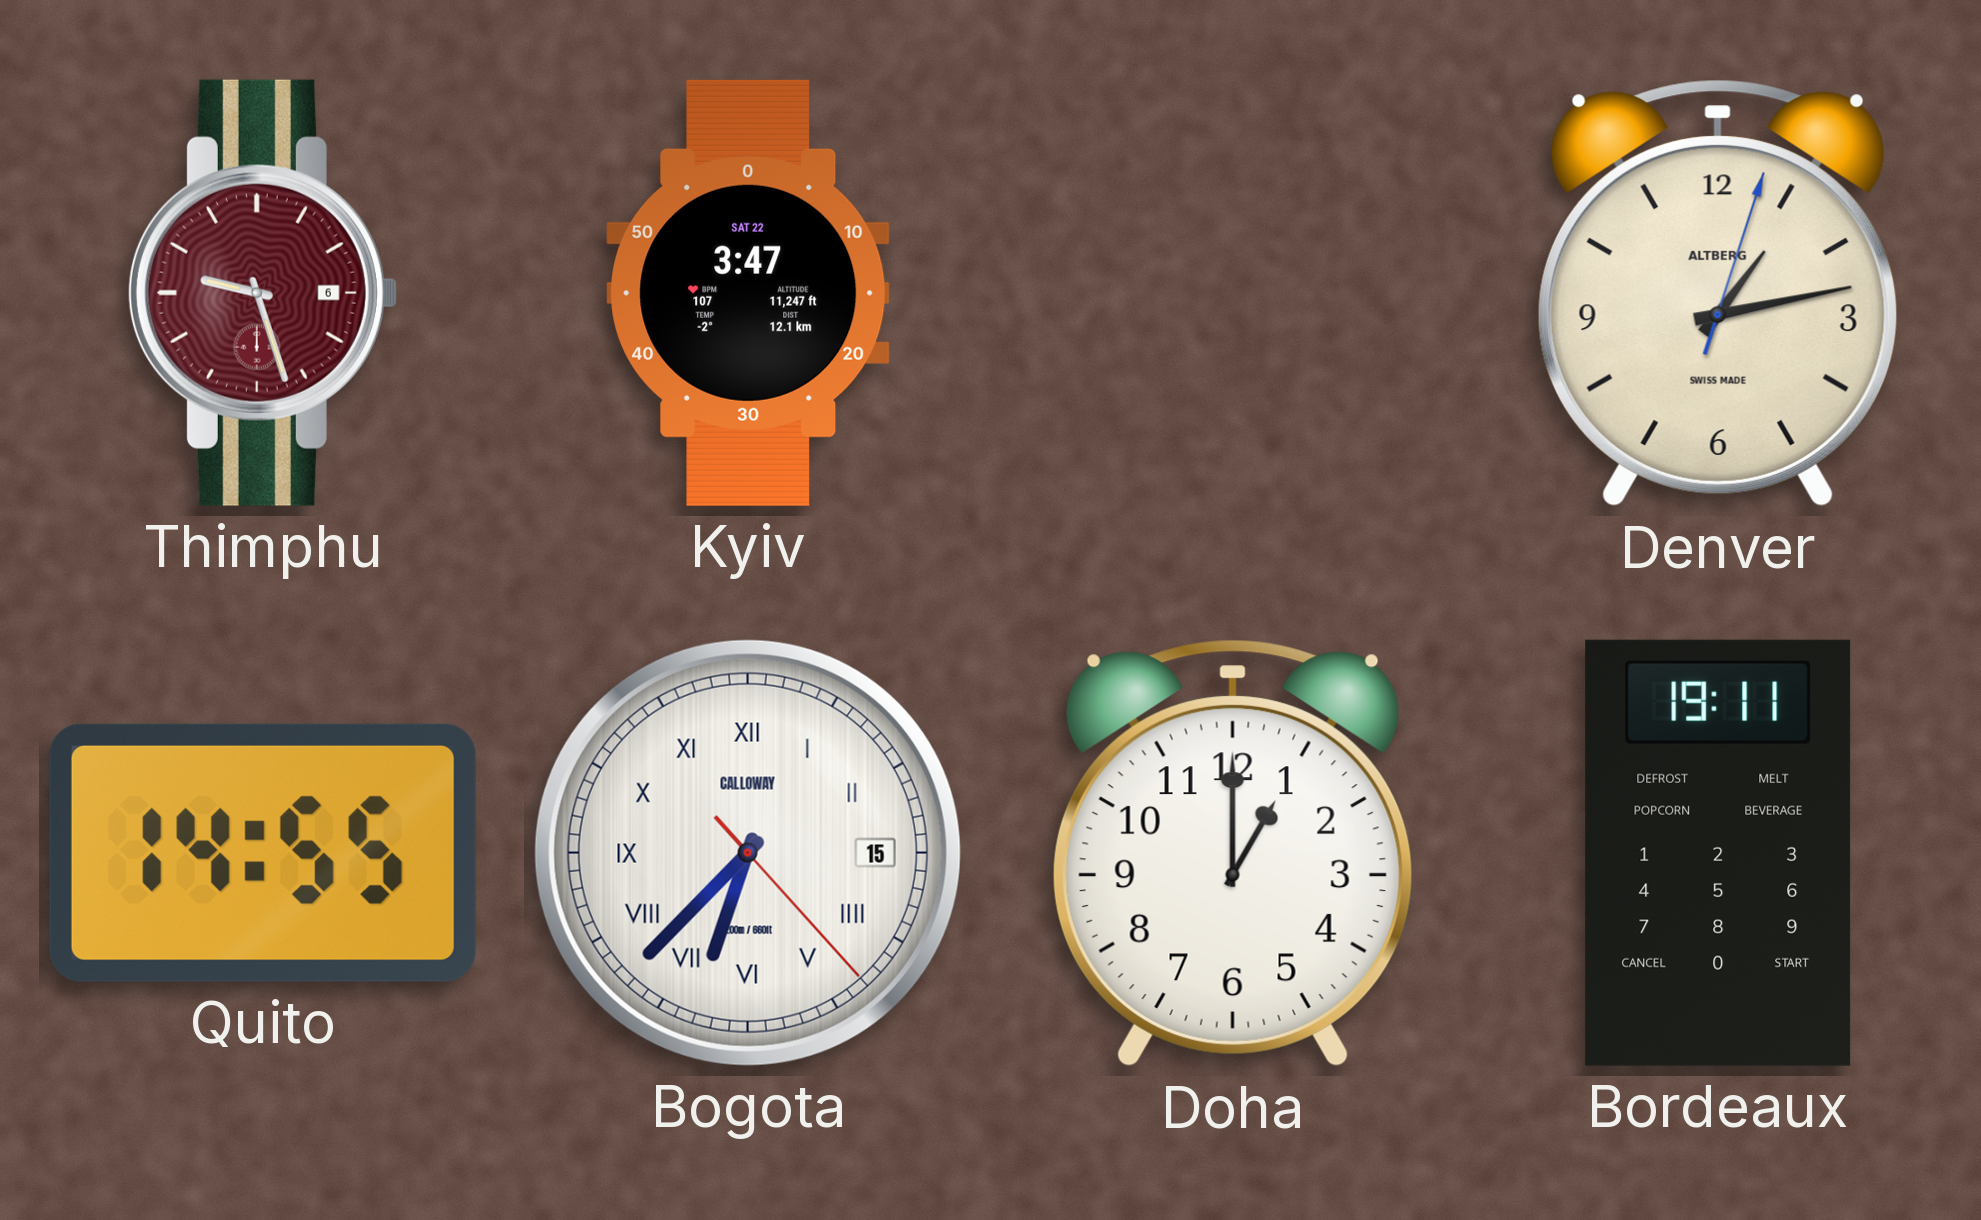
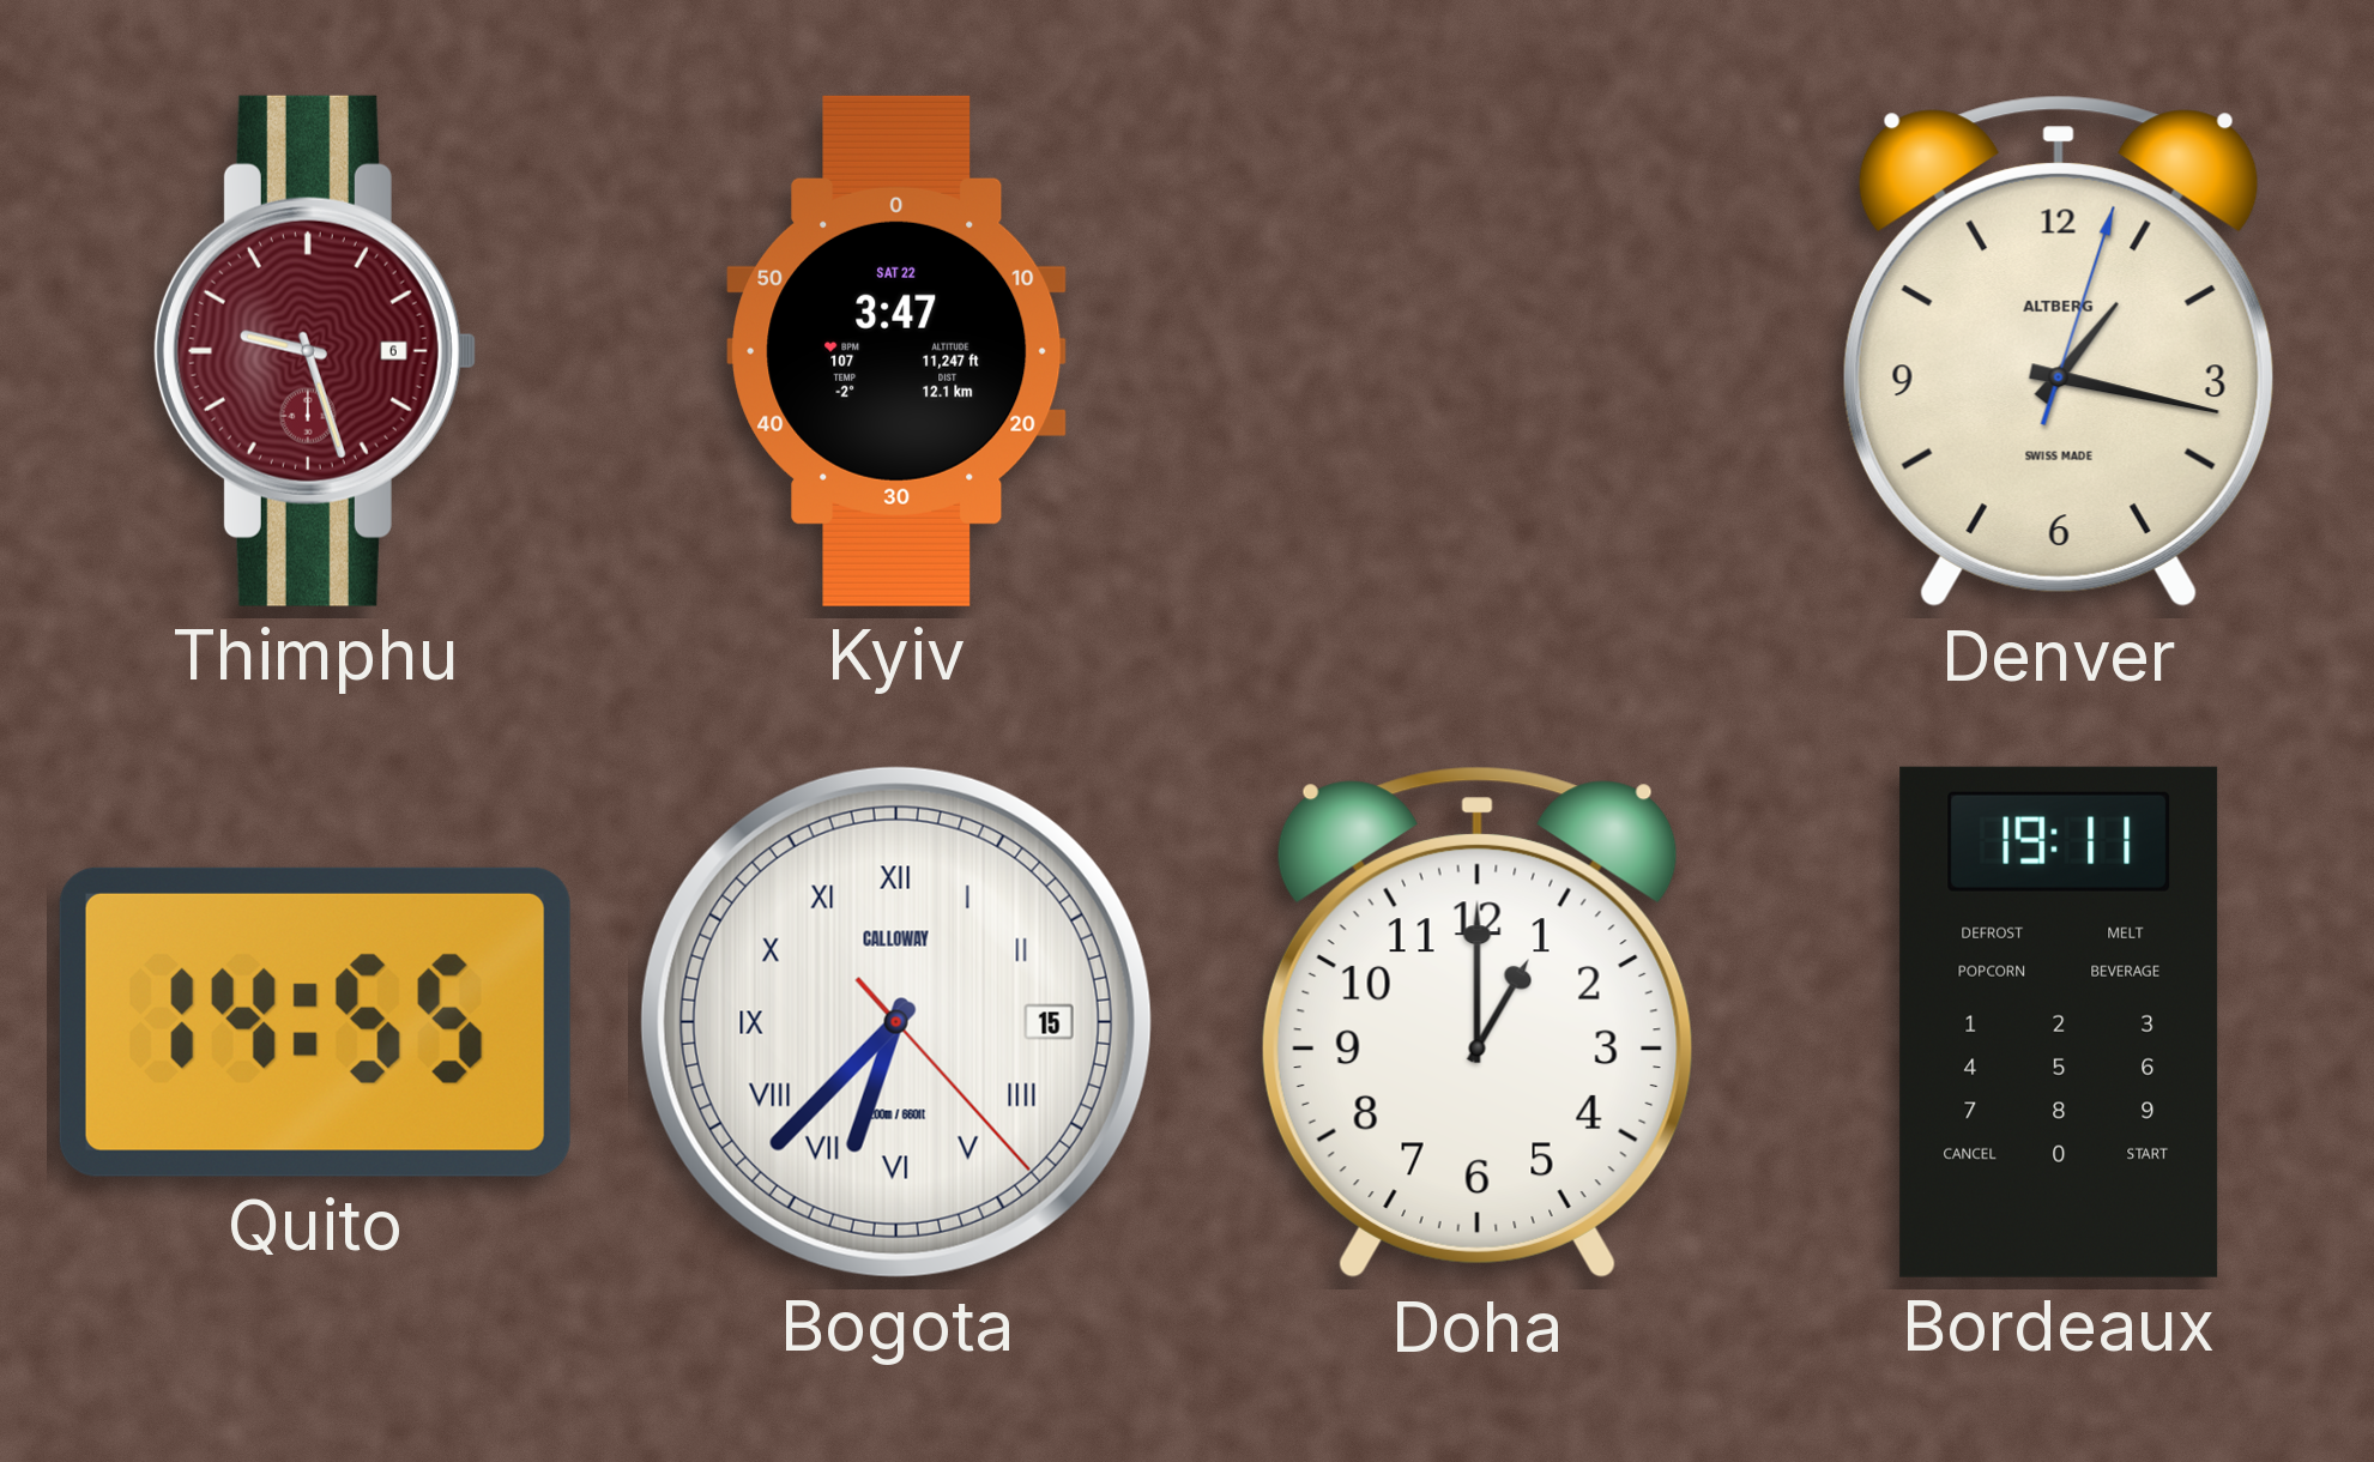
Denver: 1:13 -> 1:17 (2059, 351)
